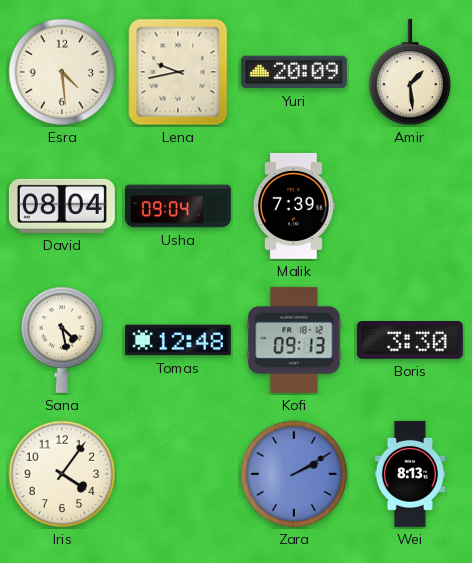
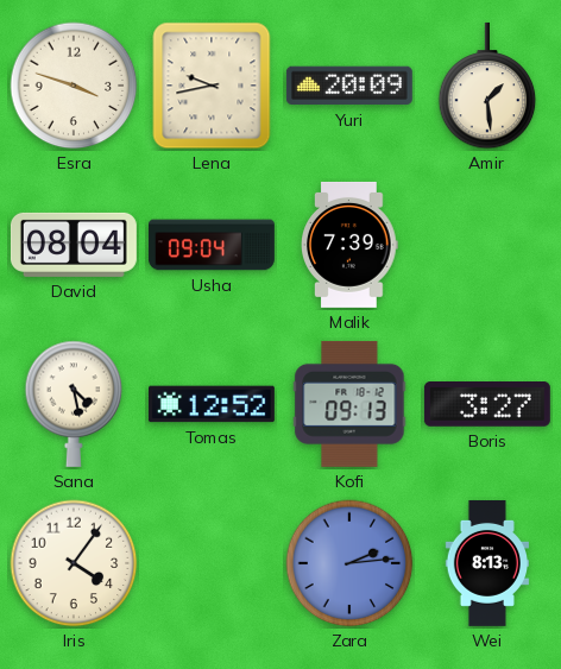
Esra: 4:29 -> 3:48 (74, 86)
Tomas: 12:48 -> 12:52 (212, 404)
Boris: 3:30 -> 3:27 (487, 405)
Zara: 2:10 -> 2:14 (349, 563)
